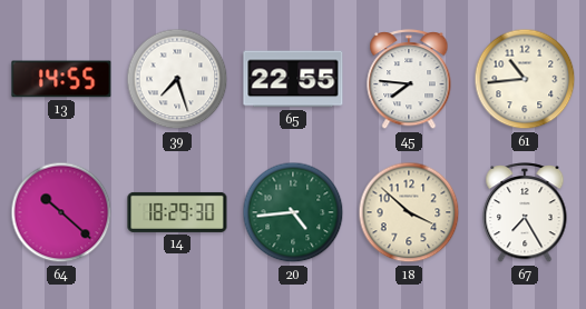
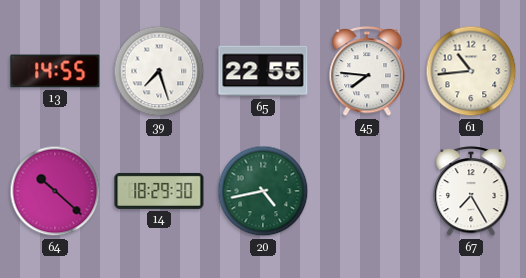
20: 4:44 -> 4:43 (263, 191)
18: 3:52 -> none (409, 212)
